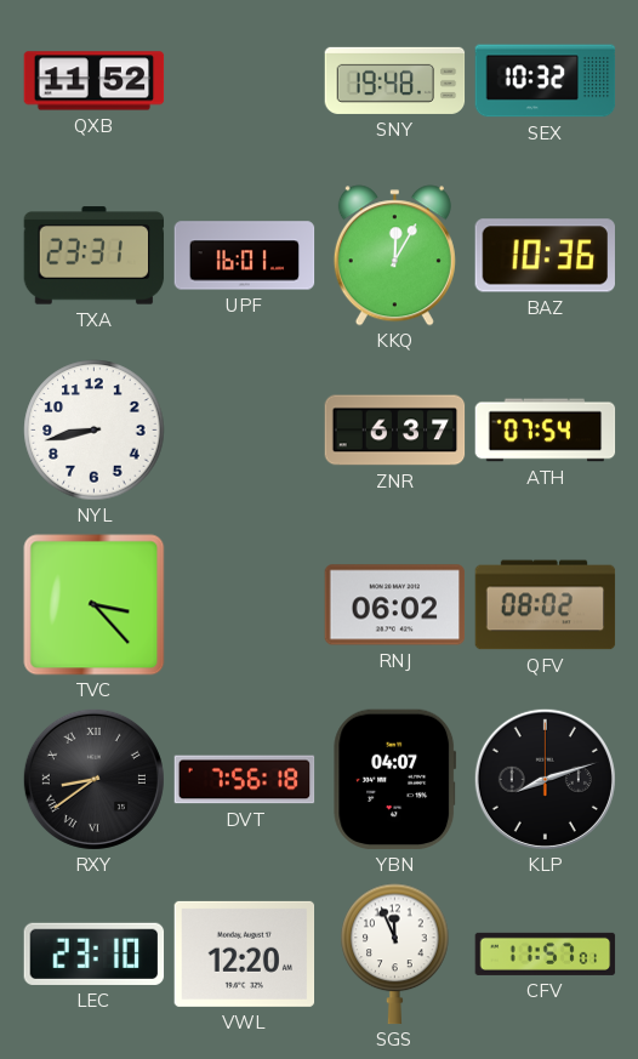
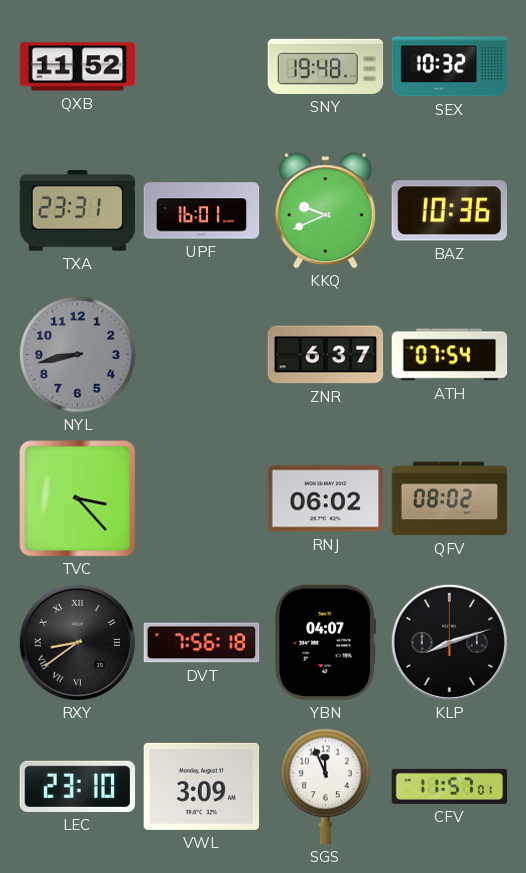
KKQ: 12:05 -> 9:41 (325, 211)
NYL dial: white -> grey (78, 355)
VWL: 12:20 -> 3:09 (202, 786)
